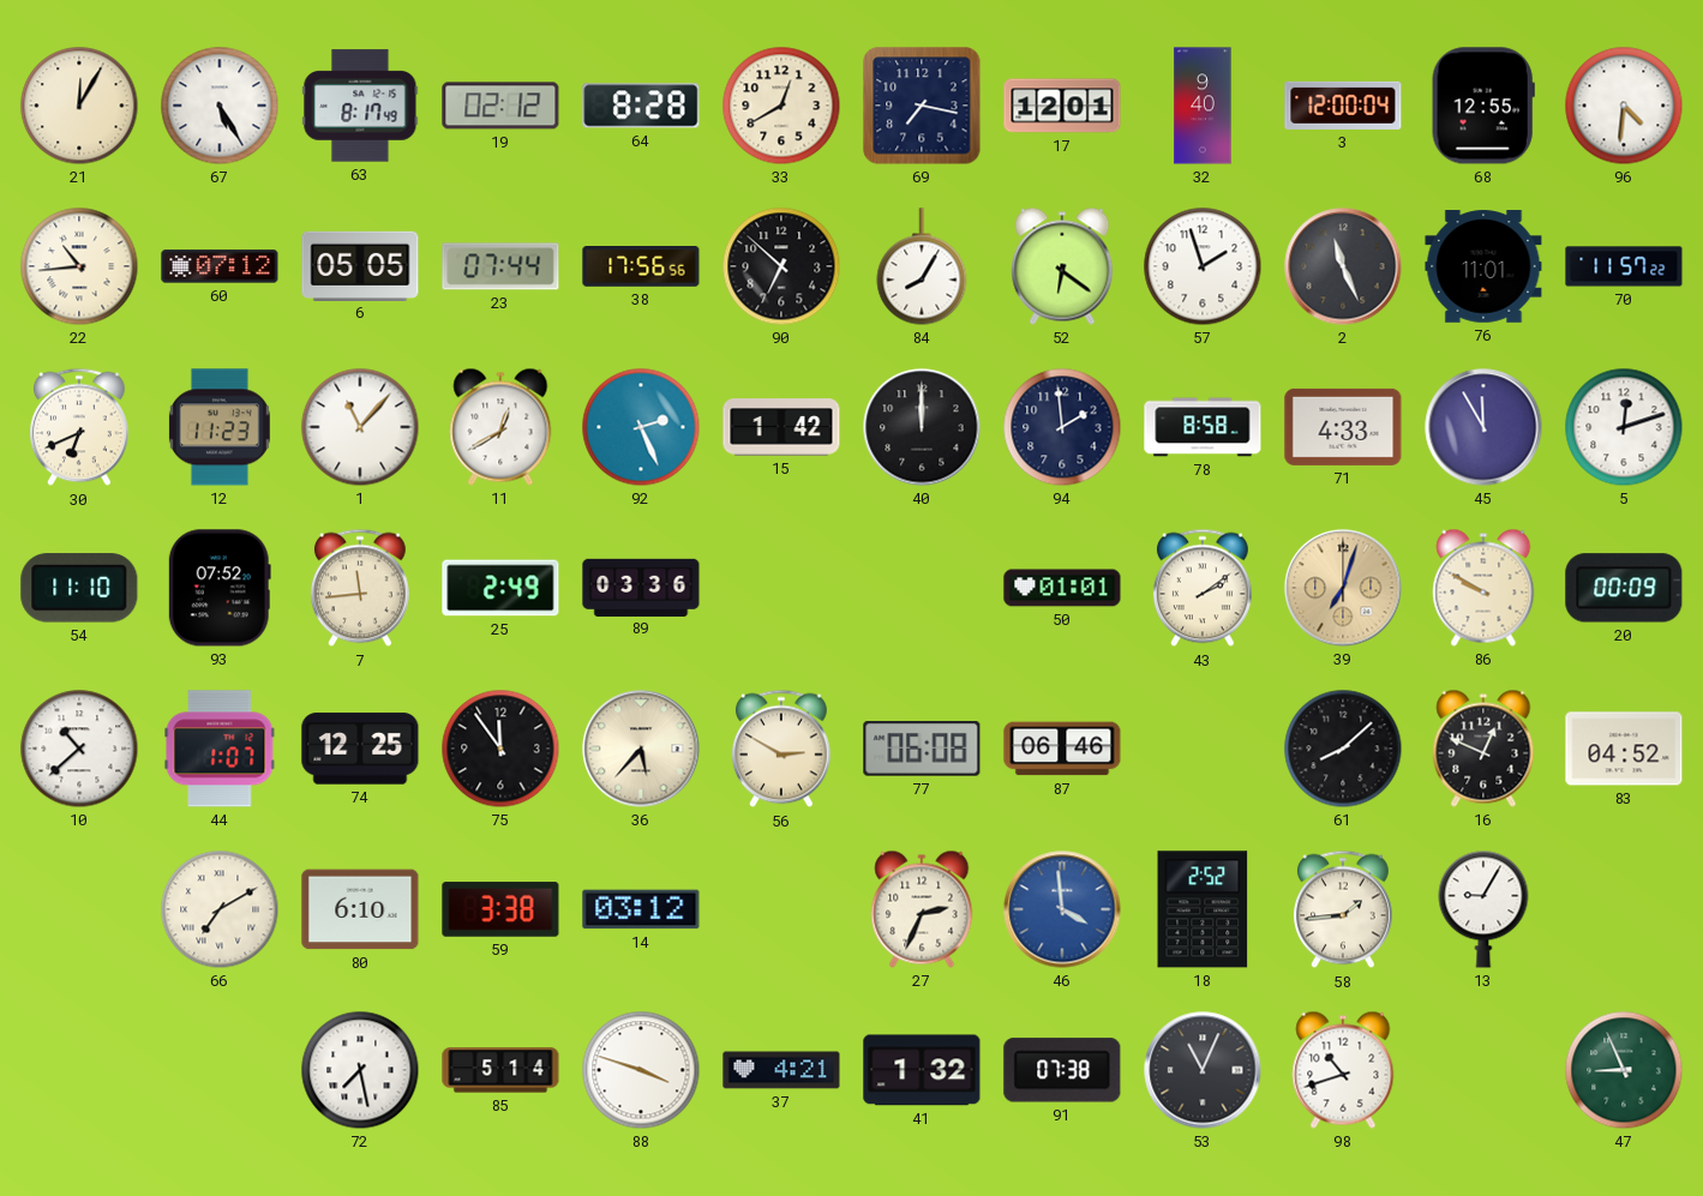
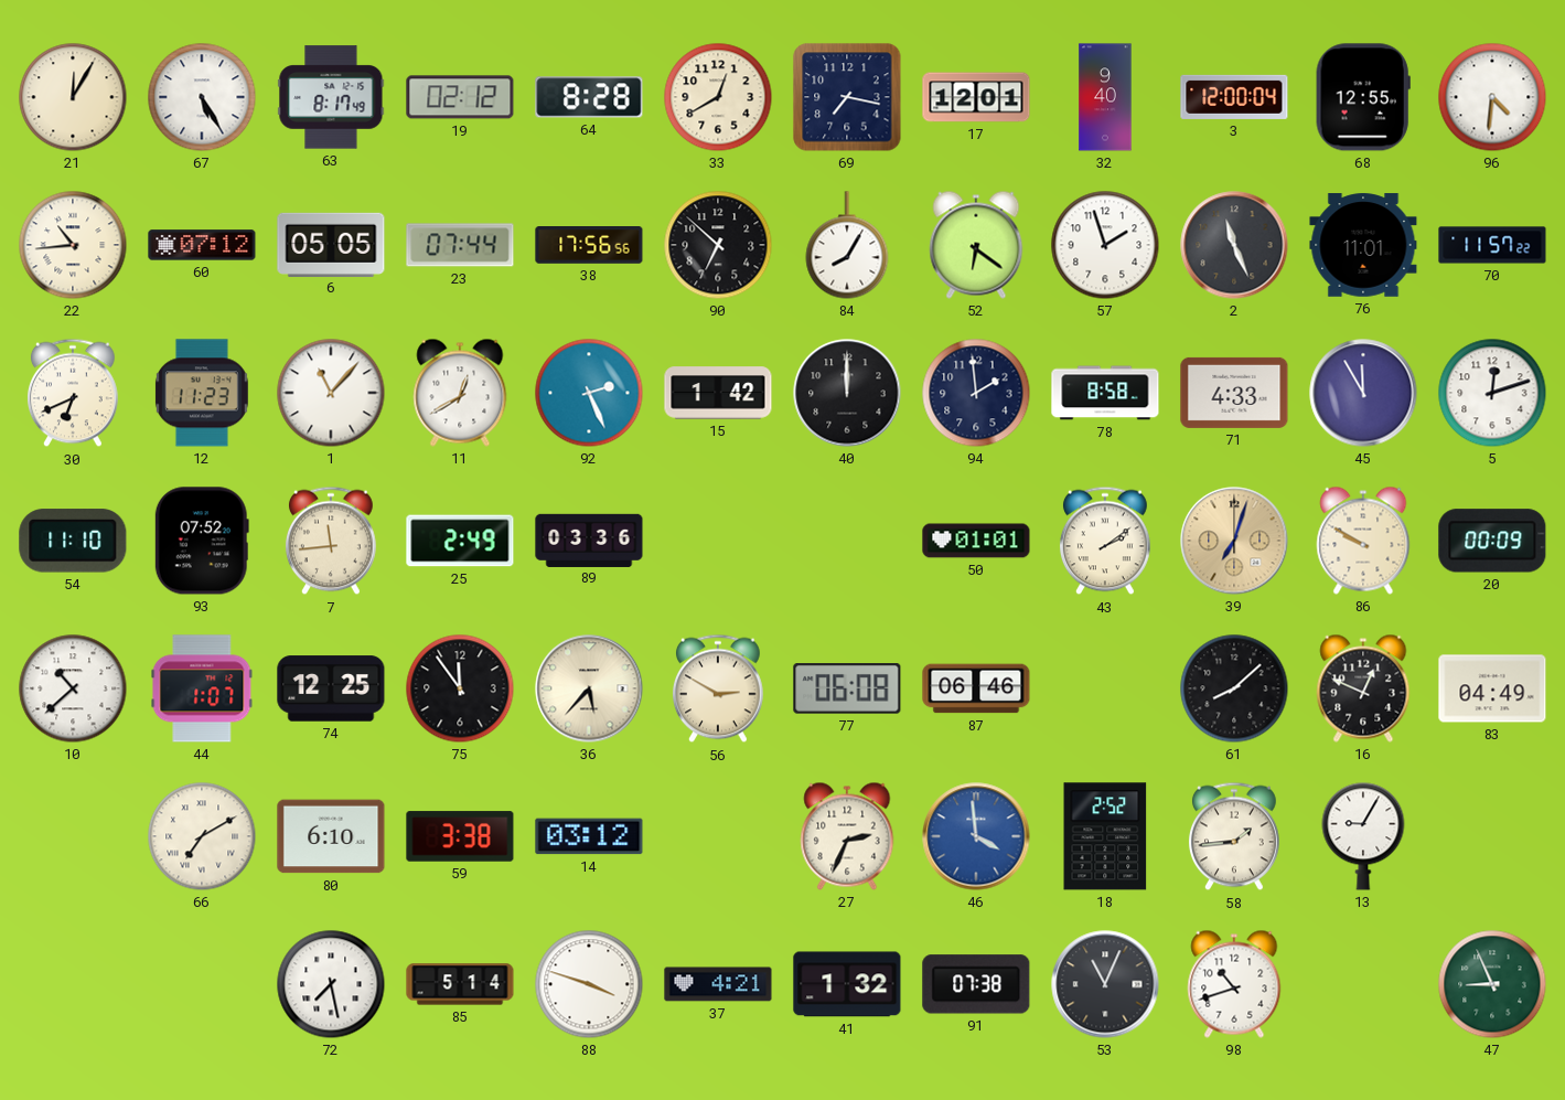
83: 04:52 -> 04:49 (1492, 688)
